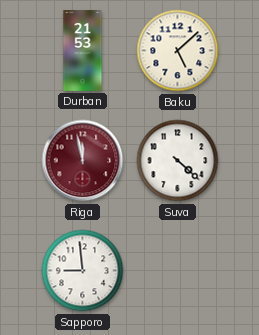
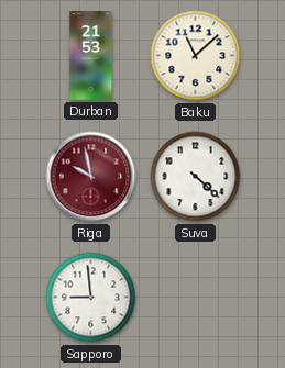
Baku: 5:08 -> 11:08 (196, 56)
Riga: 11:58 -> 9:58 (91, 177)
